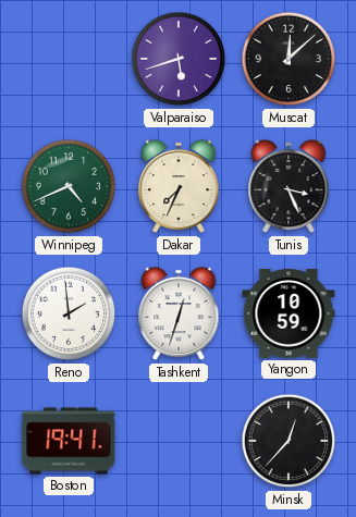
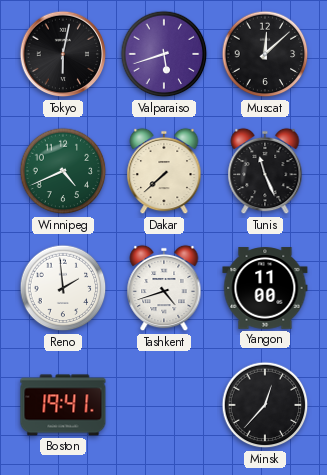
Tokyo: none -> 6:02 (63, 54)
Dakar: 7:34 -> 7:38 (164, 171)
Tunis: 3:26 -> 11:26 (265, 171)
Tashkent: 12:33 -> 4:42 (164, 288)
Yangon: 10:59 -> 11:00 (265, 288)
